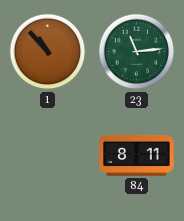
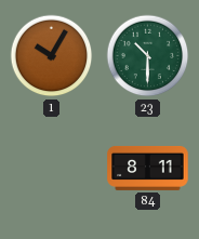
1: 10:53 -> 10:05 (52, 56)
23: 11:14 -> 10:30 (148, 56)
